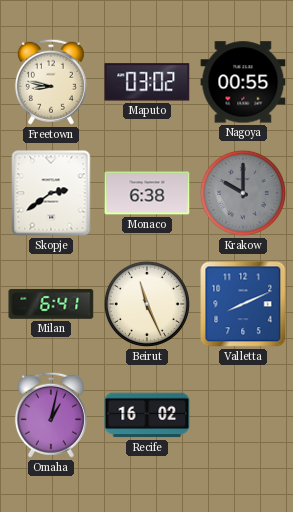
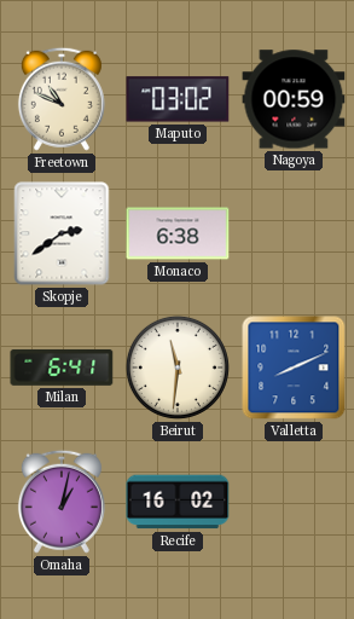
Freetown: 8:47 -> 10:49 (62, 99)
Nagoya: 00:55 -> 00:59 (294, 99)
Krakow: 10:00 -> none (243, 193)
Beirut: 11:26 -> 11:31 (178, 368)
